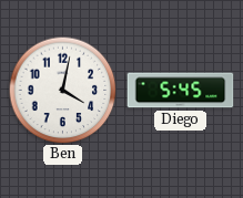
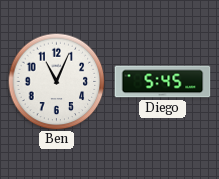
Ben: 4:02 -> 11:04 (56, 81)
